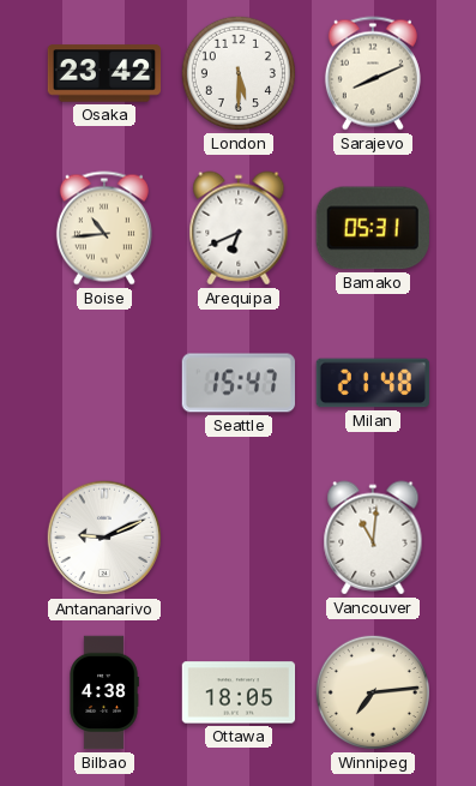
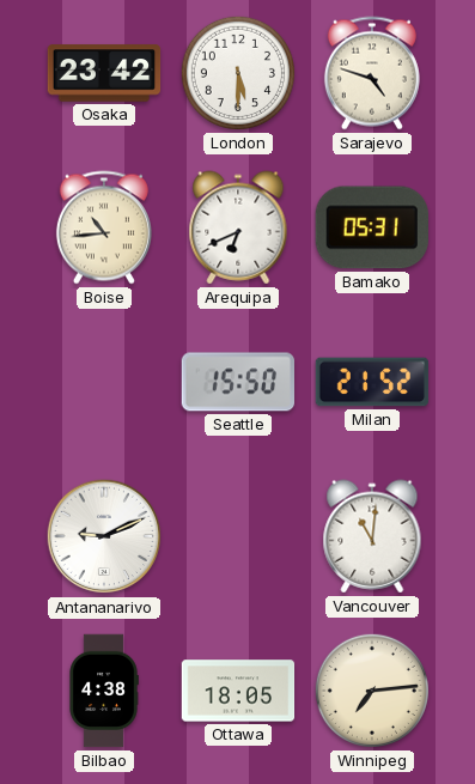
Sarajevo: 8:11 -> 4:48 (372, 73)
Seattle: 15:47 -> 15:50 (238, 382)
Milan: 21:48 -> 21:52 (372, 382)
